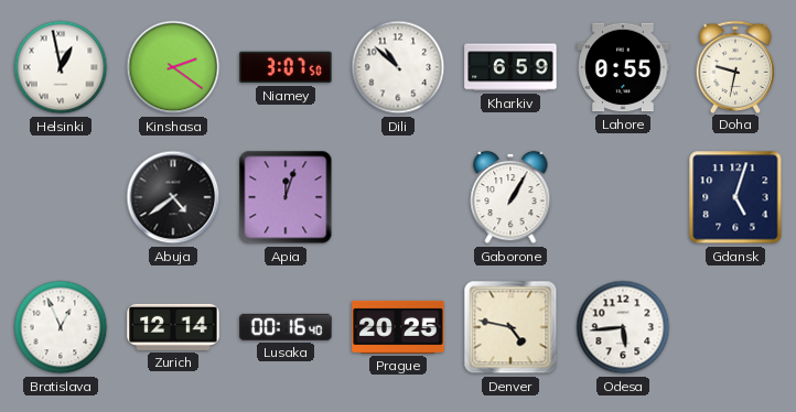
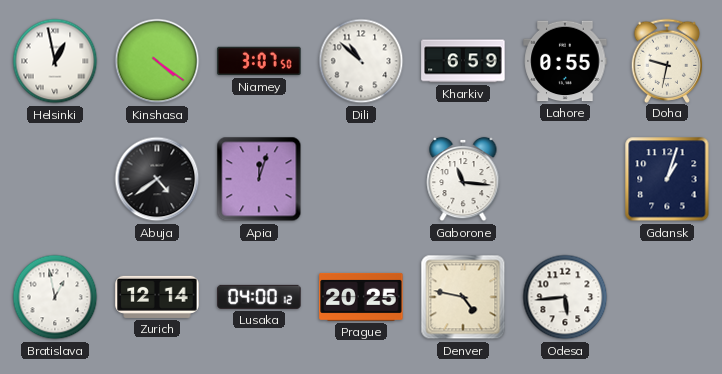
Kinshasa: 2:21 -> 4:21 (157, 61)
Gaborone: 1:05 -> 11:16 (463, 179)
Gdansk: 5:03 -> 1:03 (667, 179)
Bratislava: 12:56 -> 12:58 (55, 297)
Lusaka: 00:16 -> 04:00 (259, 297)
